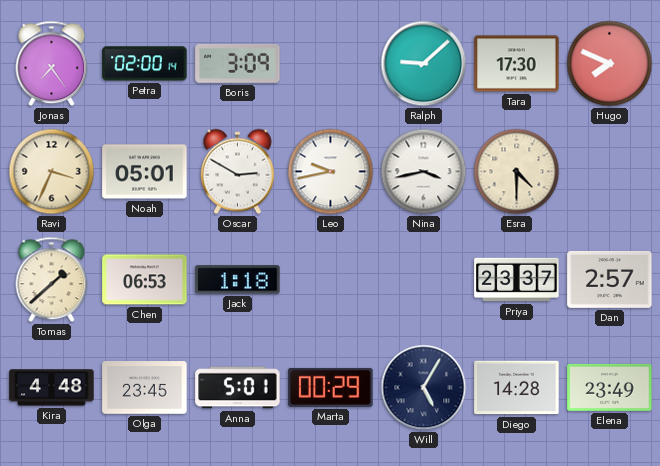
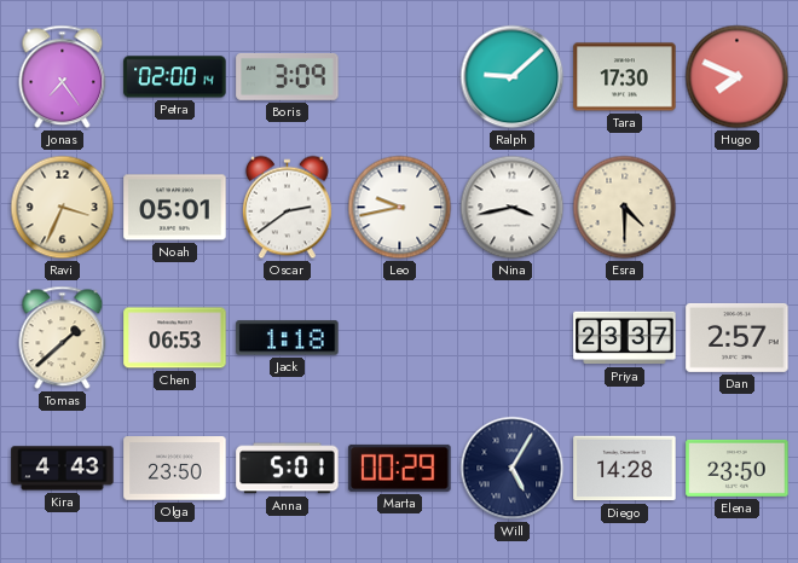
Oscar: 2:50 -> 2:39 (288, 208)
Kira: 4:48 -> 4:43 (63, 469)
Olga: 23:45 -> 23:50 (175, 469)
Elena: 23:49 -> 23:50 (738, 468)
